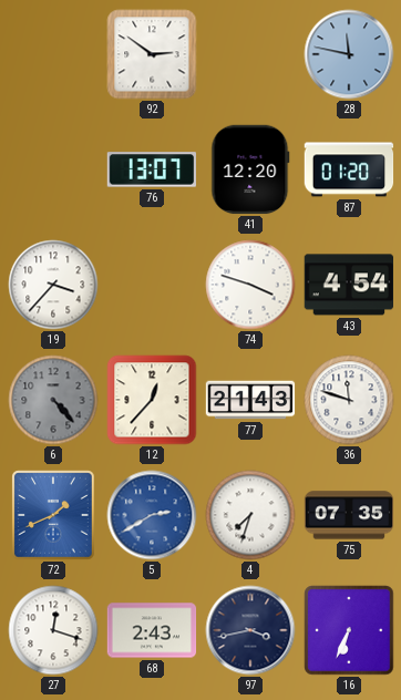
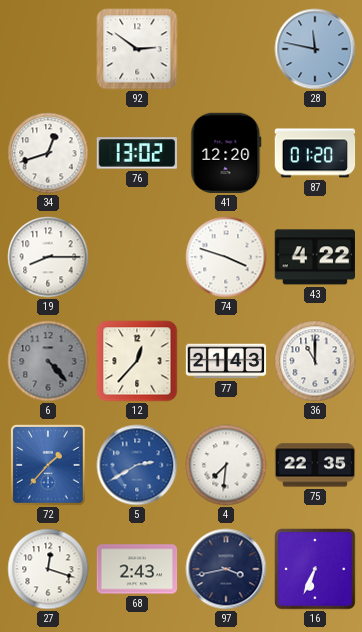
34: none -> 12:42 (48, 153)
76: 13:07 -> 13:02 (137, 153)
19: 3:37 -> 8:15 (48, 257)
43: 4:54 -> 4:22 (315, 257)
36: 11:48 -> 11:00 (315, 361)
72: 1:41 -> 1:37 (49, 465)
4: 7:33 -> 7:31 (226, 465)
75: 07:35 -> 22:35 (315, 465)
